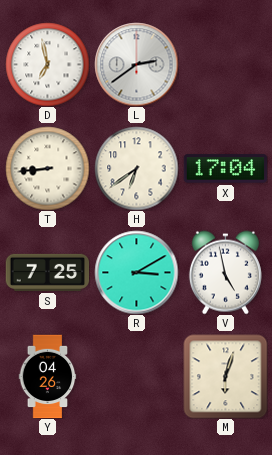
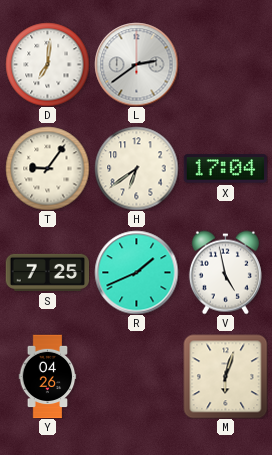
D: 6:58 -> 7:01 (47, 64)
T: 8:44 -> 9:06 (47, 168)
R: 3:10 -> 1:41 (136, 272)
